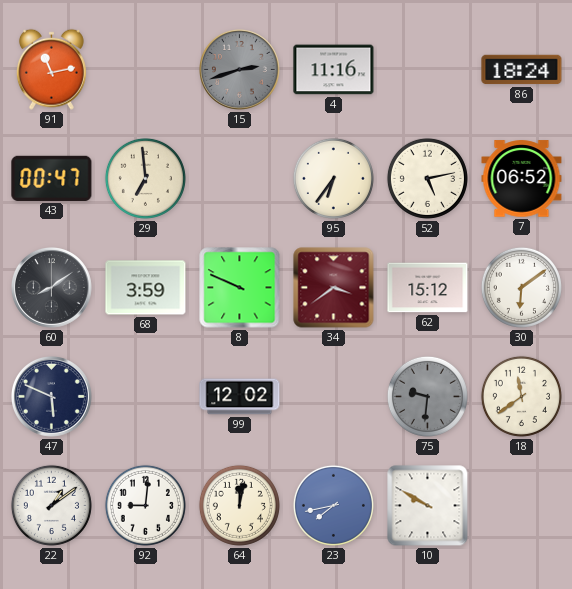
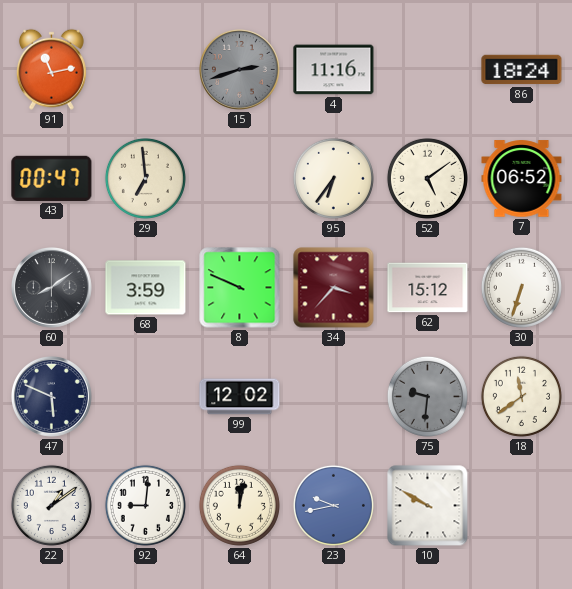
52: 5:13 -> 5:09 (427, 178)
34: 3:39 -> 3:37 (334, 288)
30: 6:09 -> 6:33 (521, 287)
23: 7:43 -> 9:43 (333, 505)
